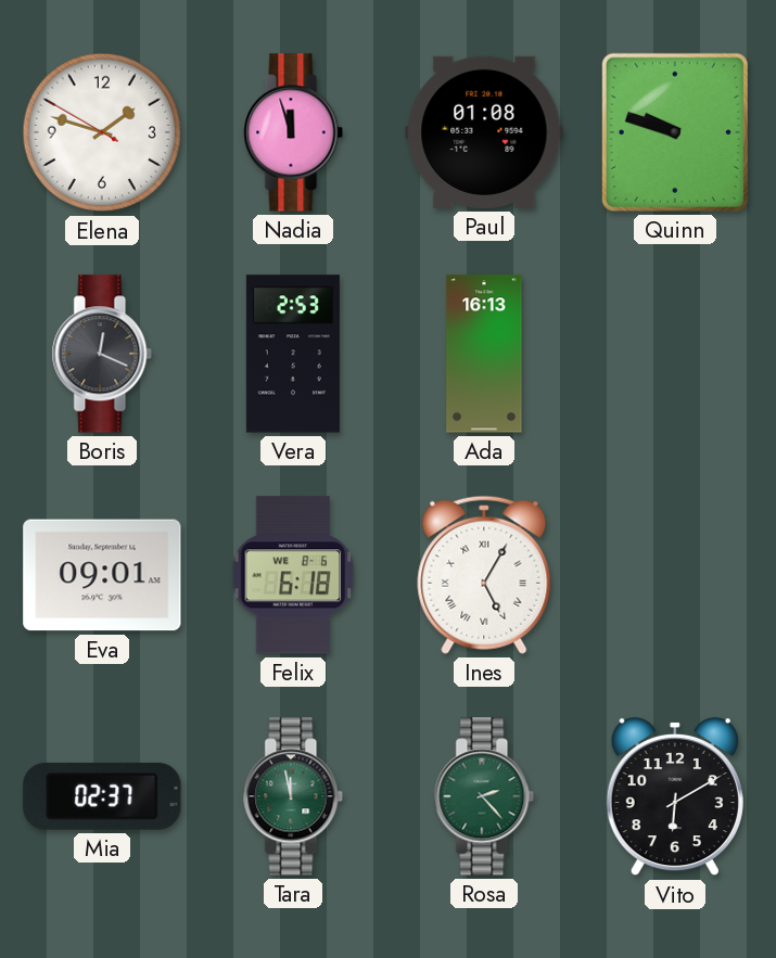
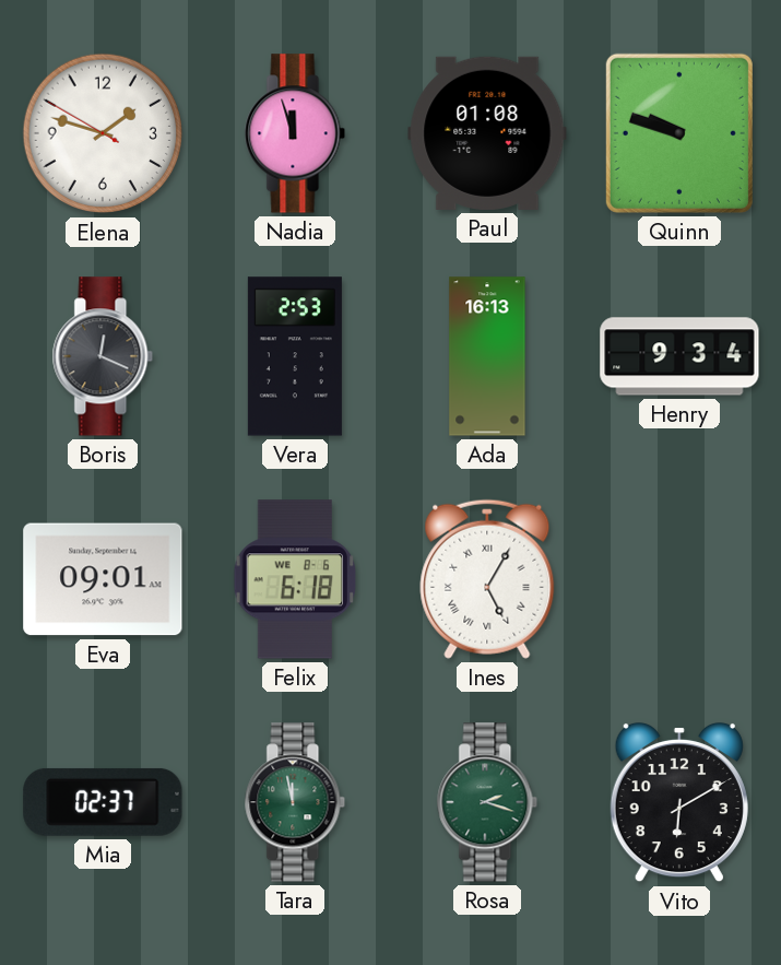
Henry: none -> 9:34 (679, 356)
Rosa: 2:23 -> 2:18 (487, 802)
